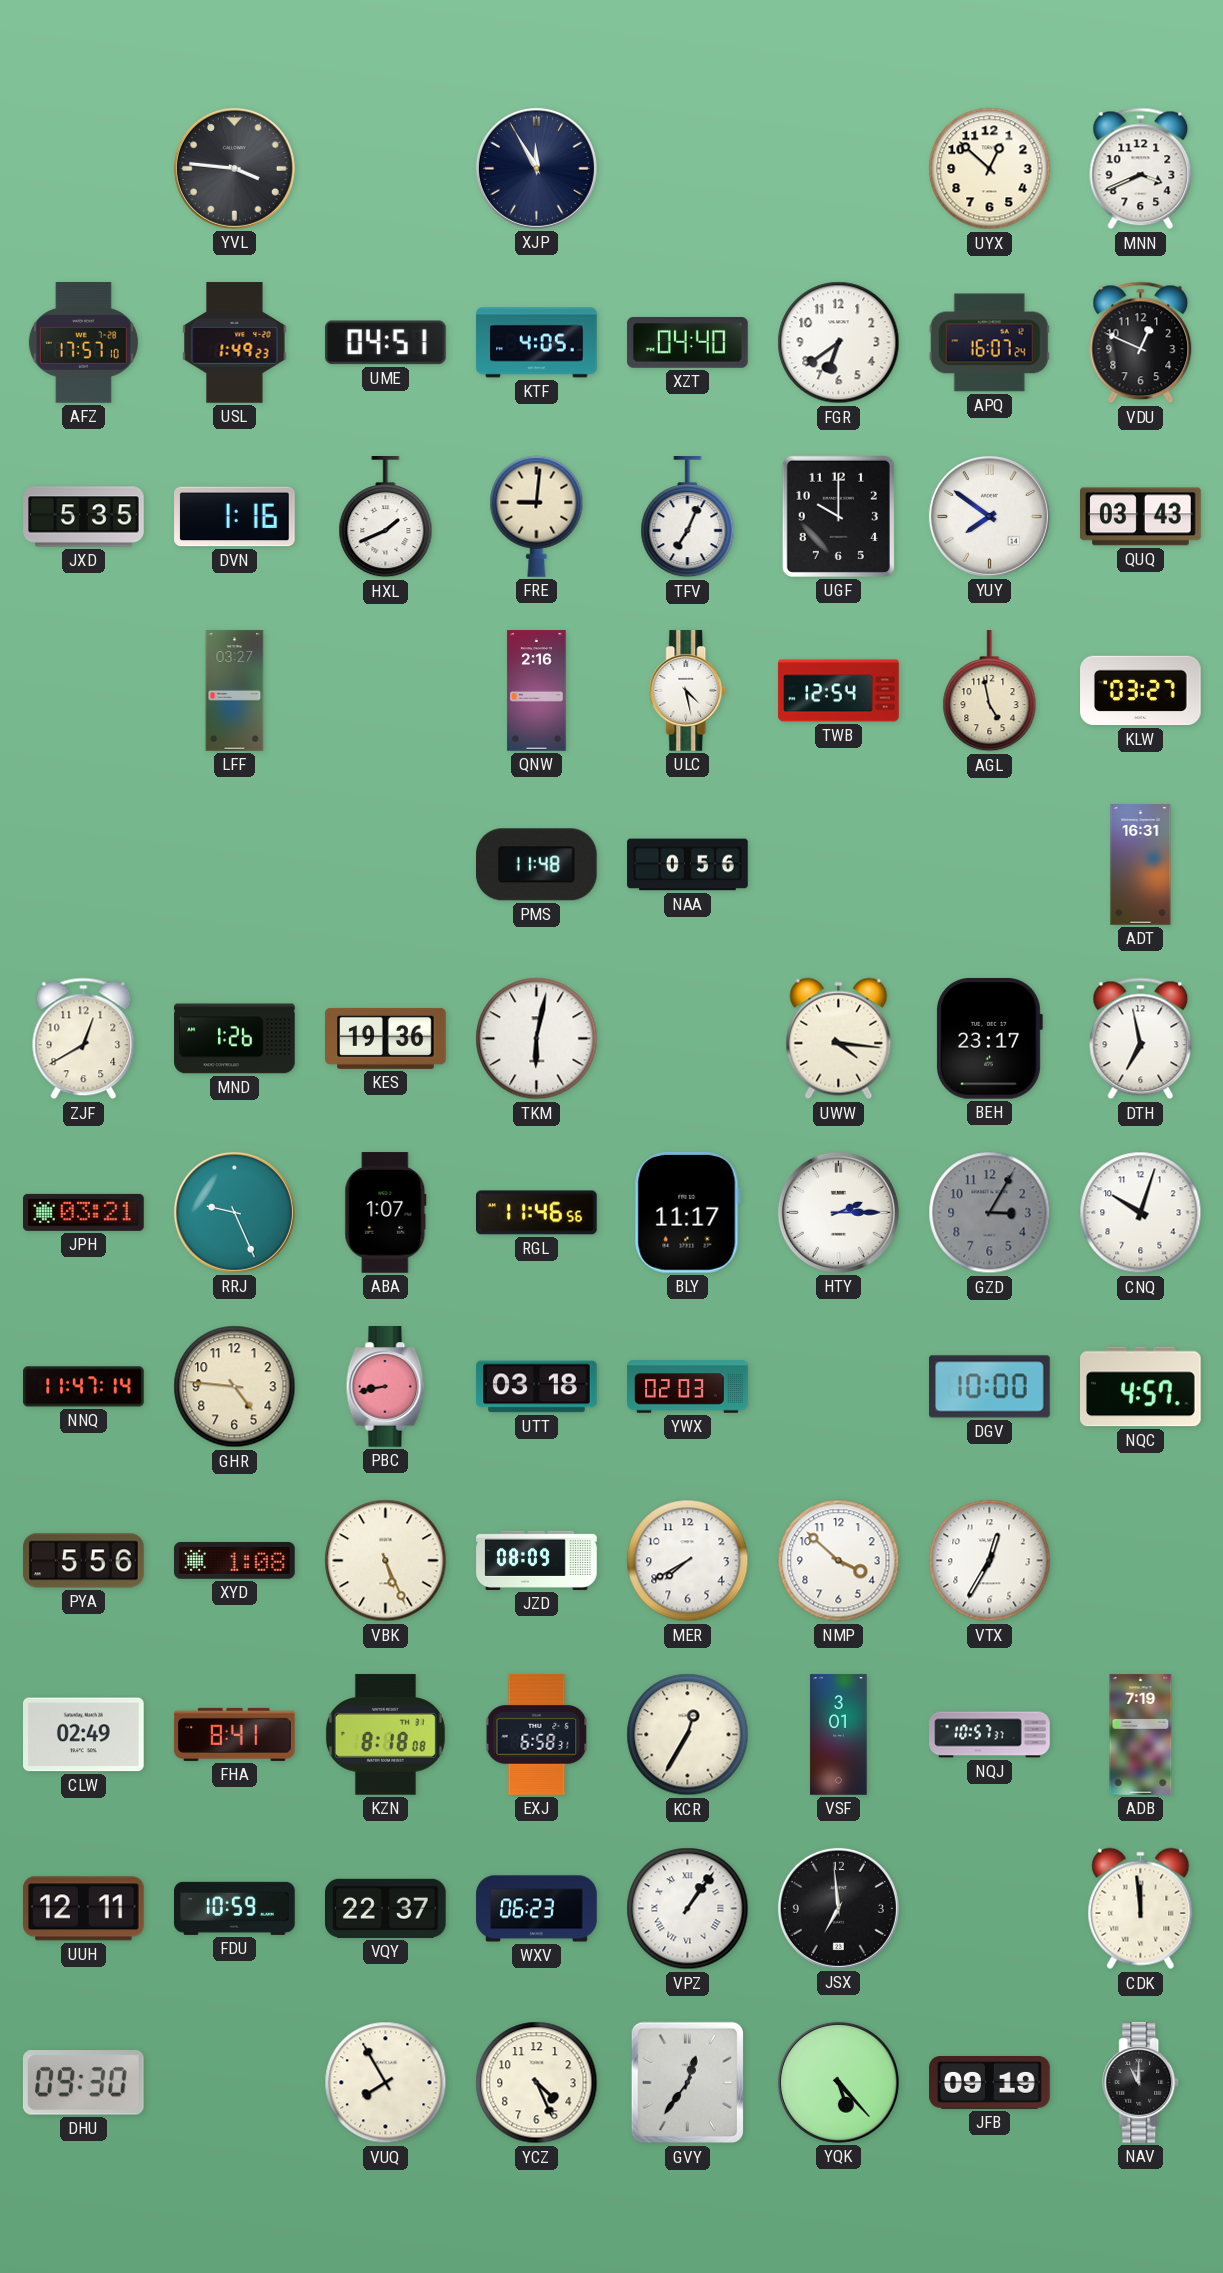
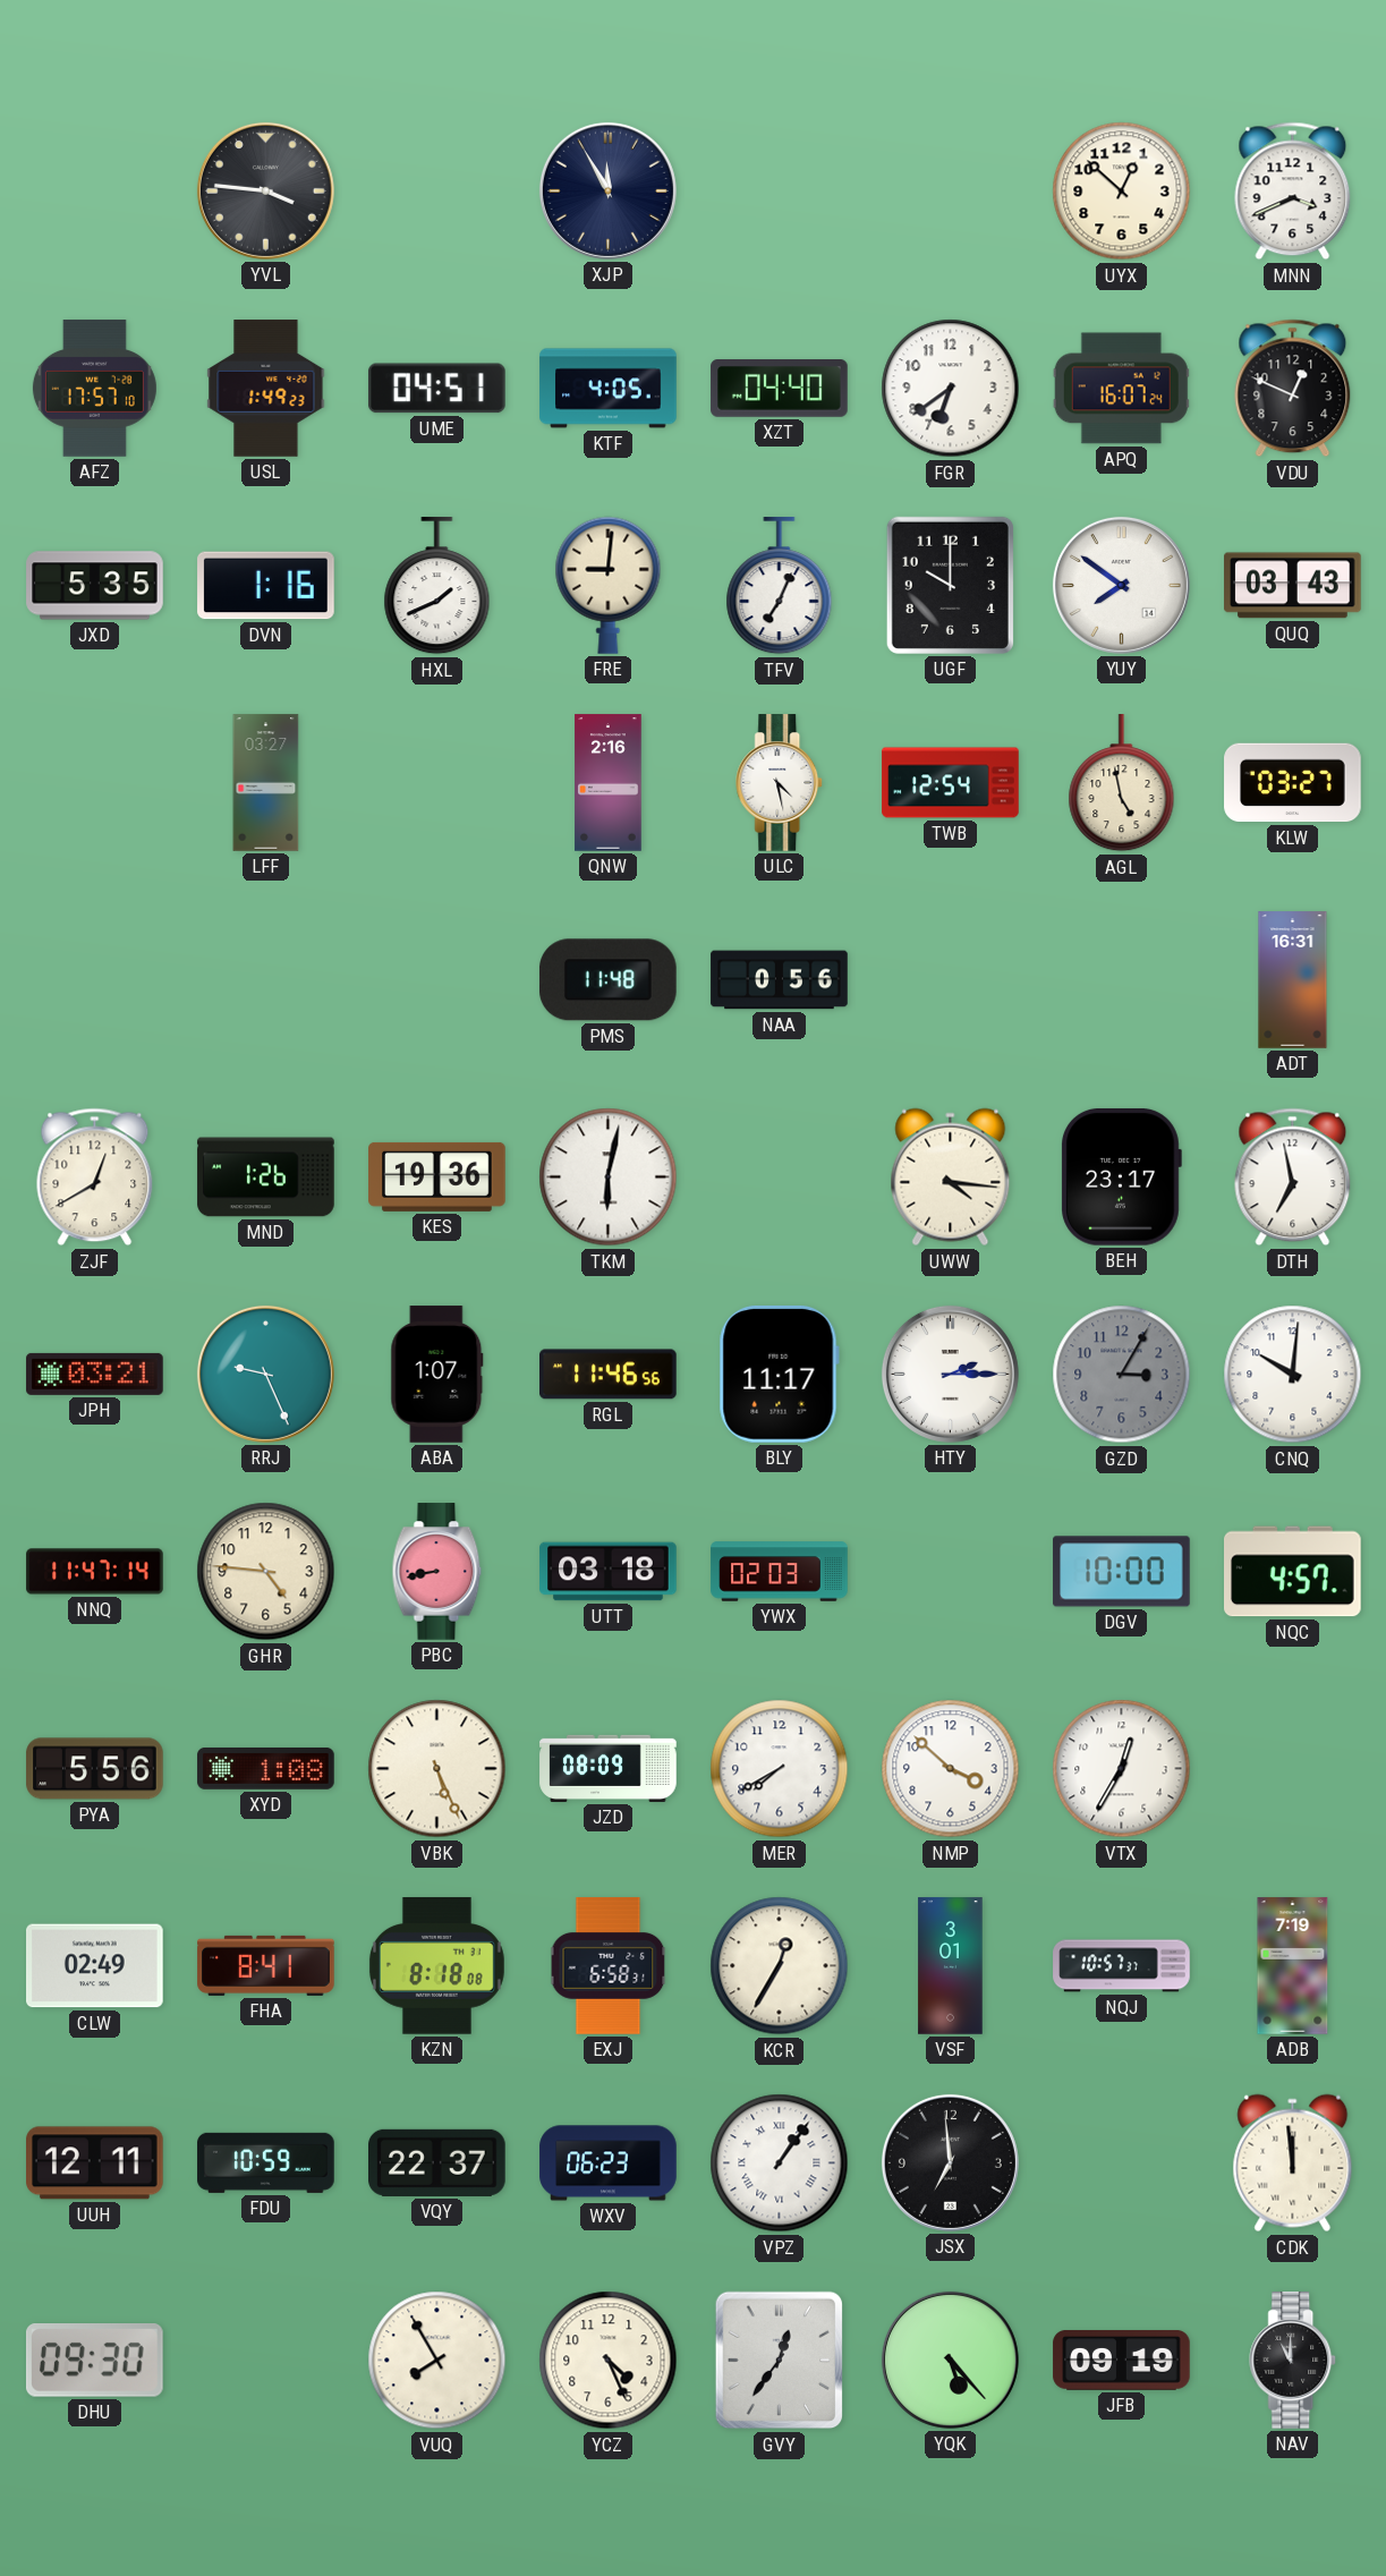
CNQ: 10:03 -> 10:01 (1293, 1375)
